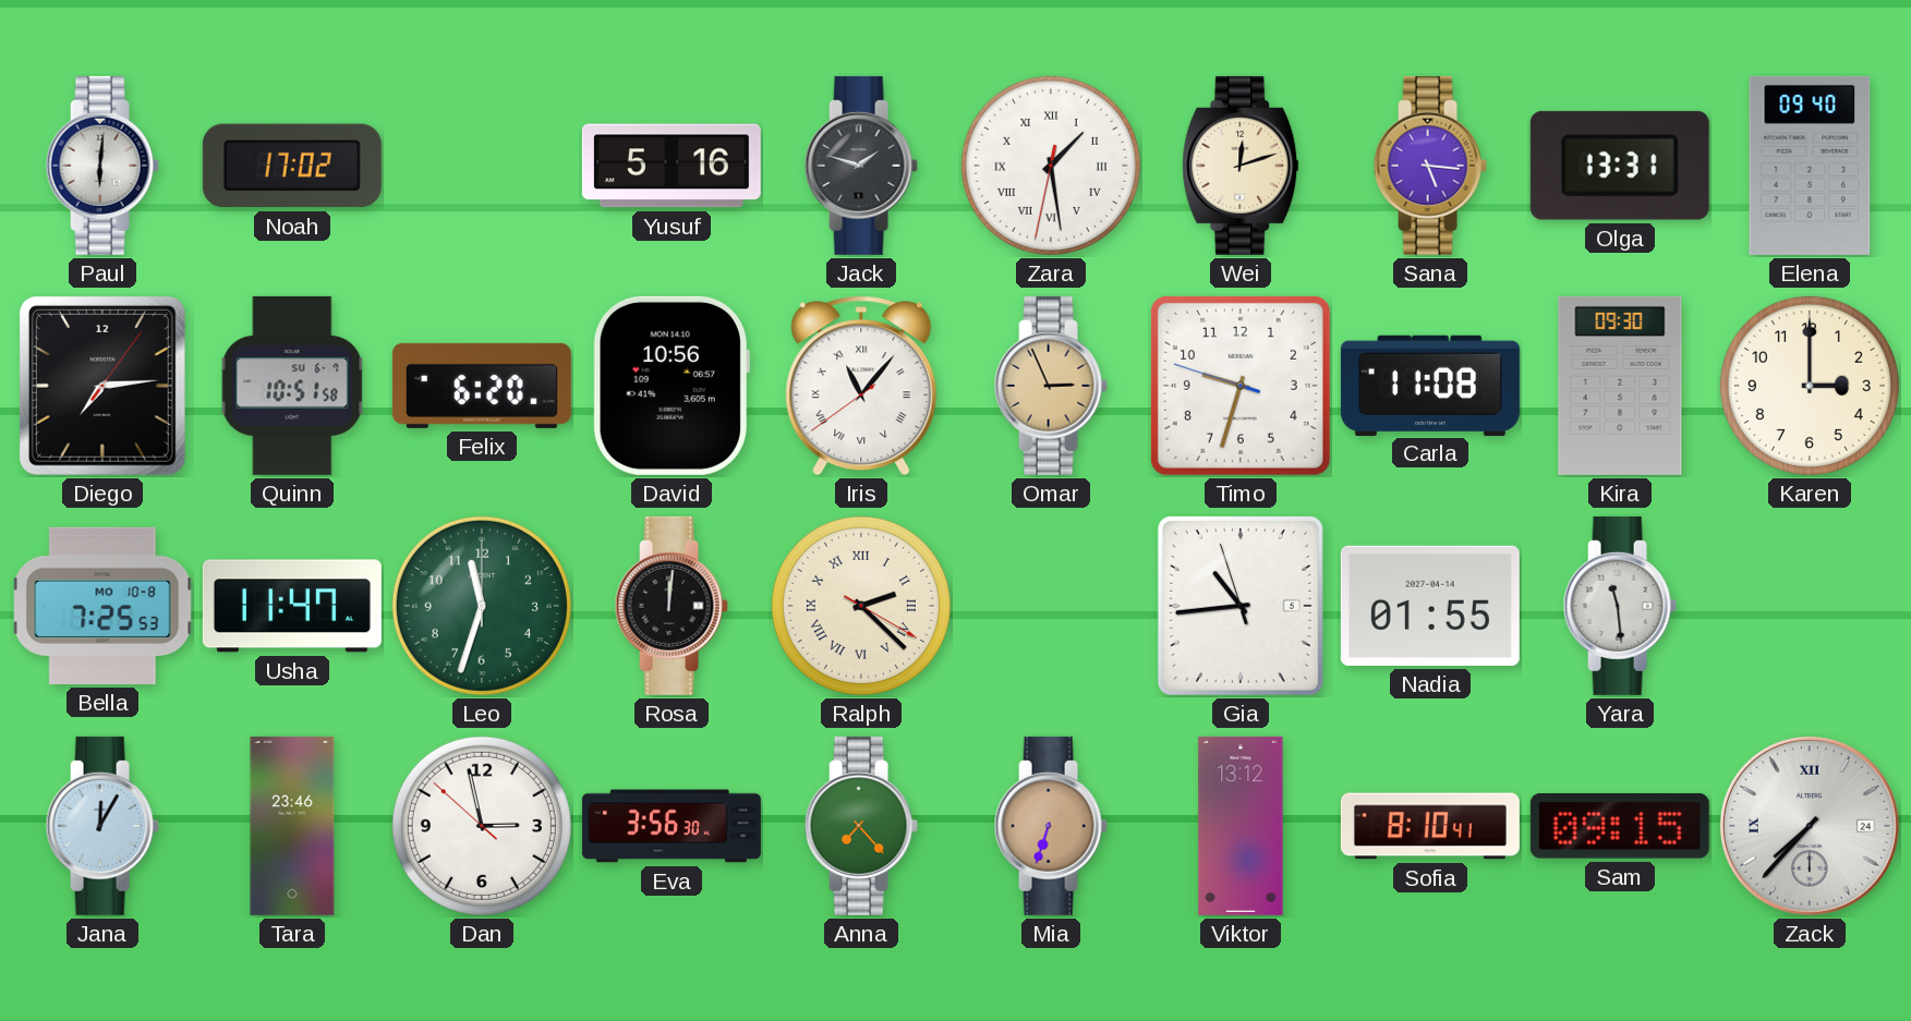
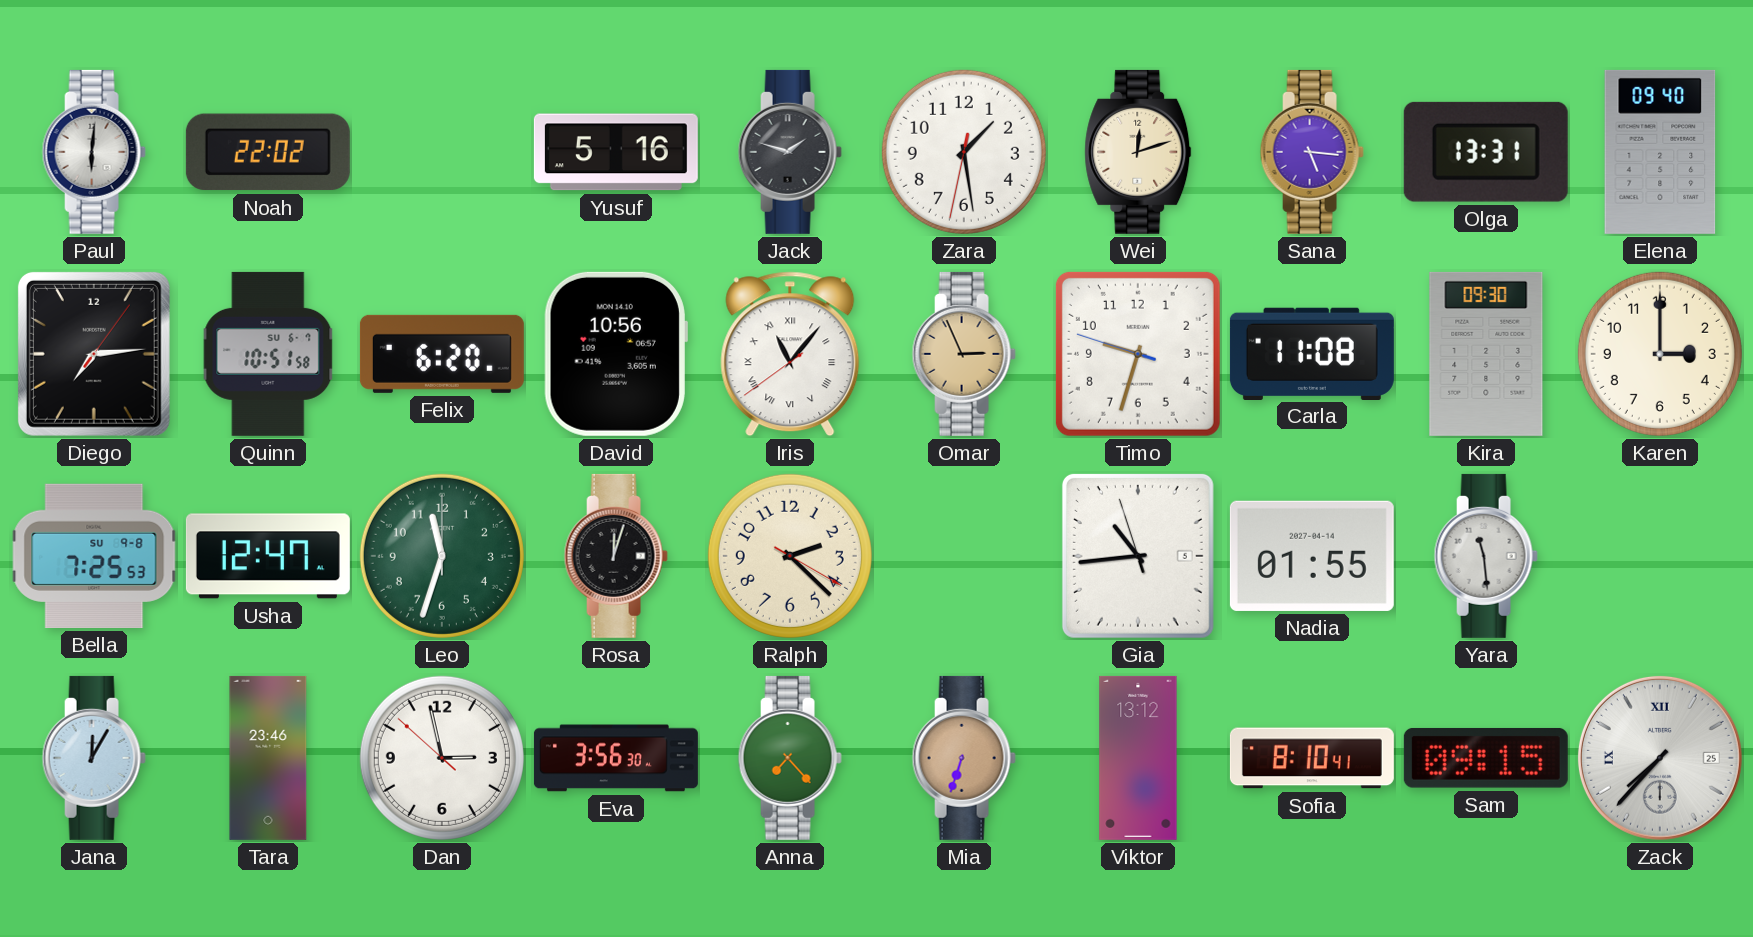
Noah: 17:02 -> 22:02 (268, 152)
Zara numerals: Roman -> Arabic (964, 152)
Bella date: MO 10-8 -> SU 9-8 (94, 556)
Usha: 11:47 -> 12:47 (268, 556)
Rosa: 12:01 -> 12:03 (616, 556)
Ralph numerals: Roman -> Arabic (790, 556)
Zack date: 24 -> 25 (1660, 758)
